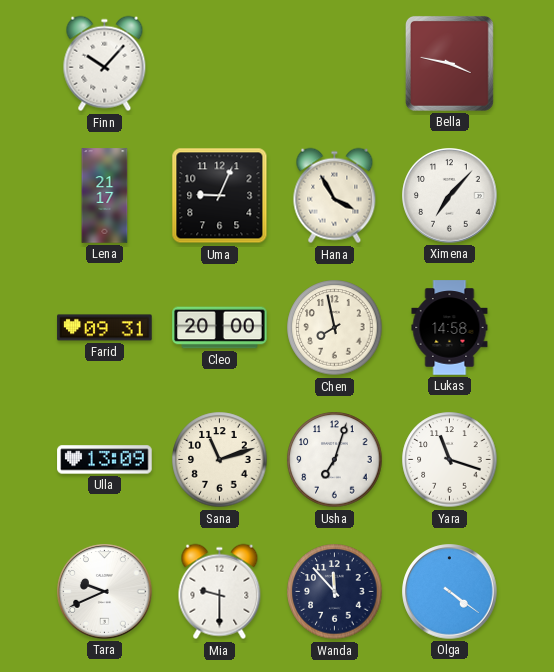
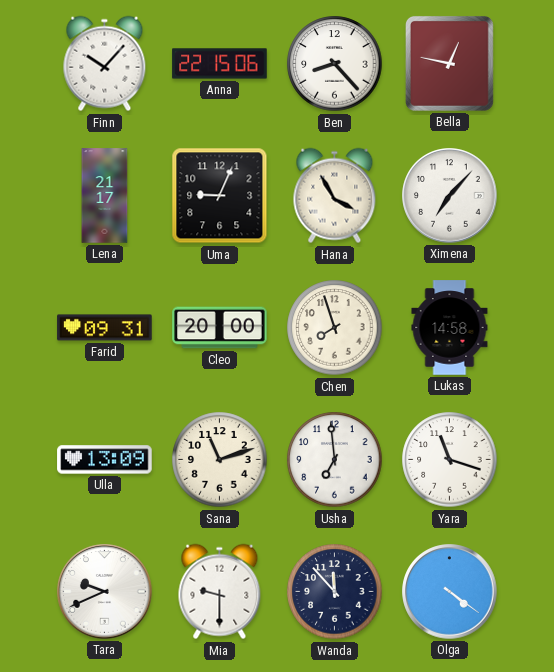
Anna: none -> 22:15 (220, 64)
Ben: none -> 8:23 (335, 64)
Bella: 3:47 -> 12:47 (449, 63)
Chen: 7:58 -> 7:57 (335, 328)
Usha: 7:03 -> 6:59 (335, 460)
